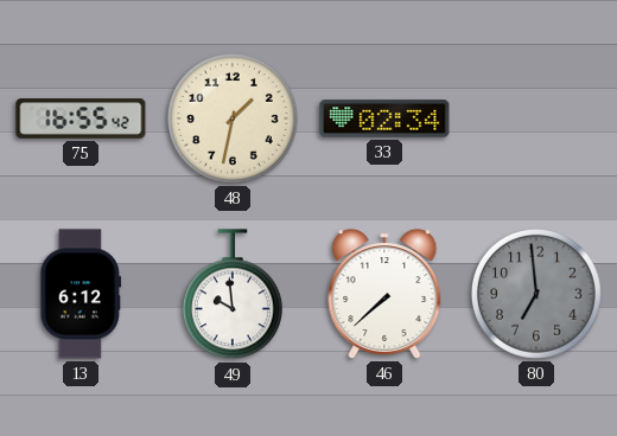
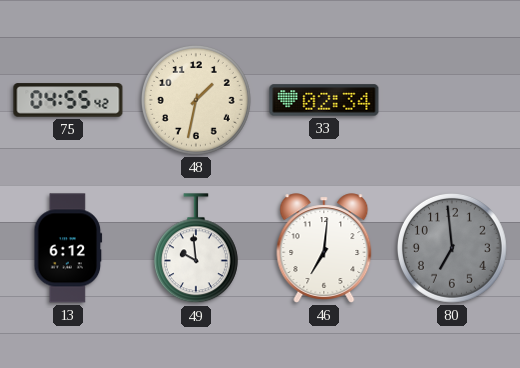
75: 16:55 -> 04:55 (68, 100)
46: 7:38 -> 7:01 (324, 248)
